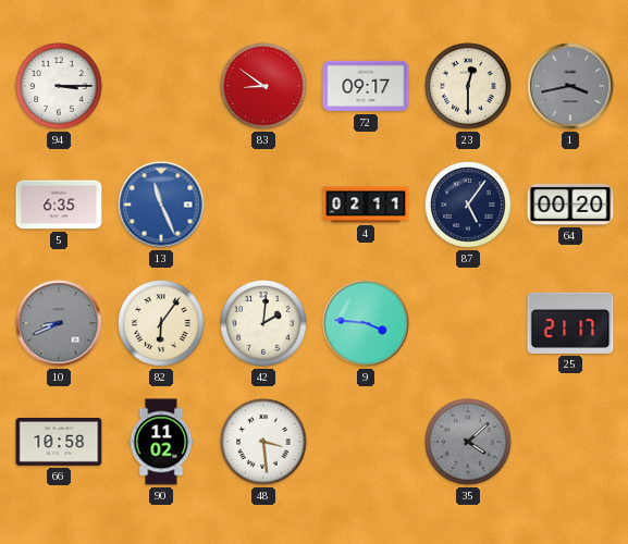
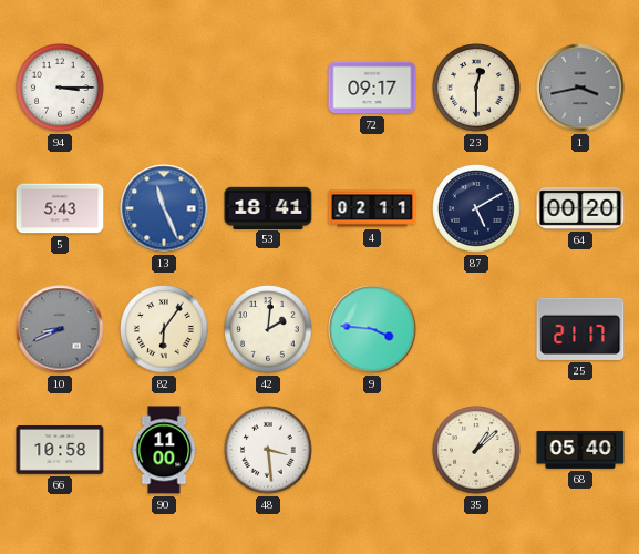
83: 8:51 -> none (263, 86)
5: 6:35 -> 5:43 (60, 208)
53: none -> 18:41 (268, 207)
87: 5:06 -> 5:10 (476, 208)
90: 11:02 -> 11:00 (164, 450)
35: 4:08 -> 1:08 (476, 450)
35 dial: grey -> cream (476, 450)
68: none -> 05:40 (580, 450)
